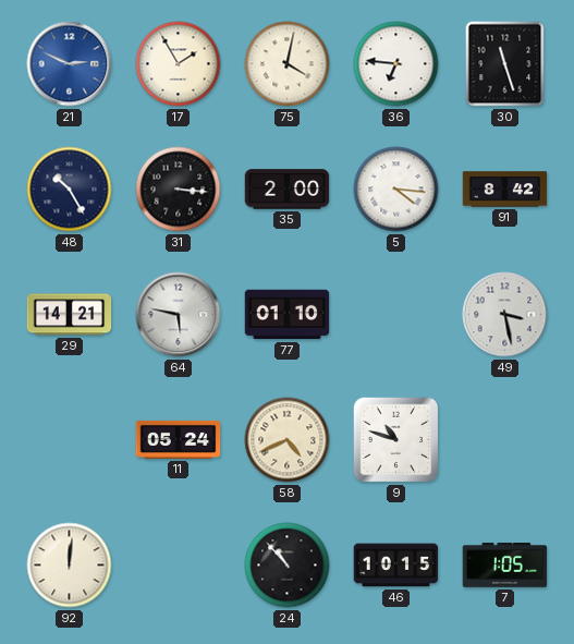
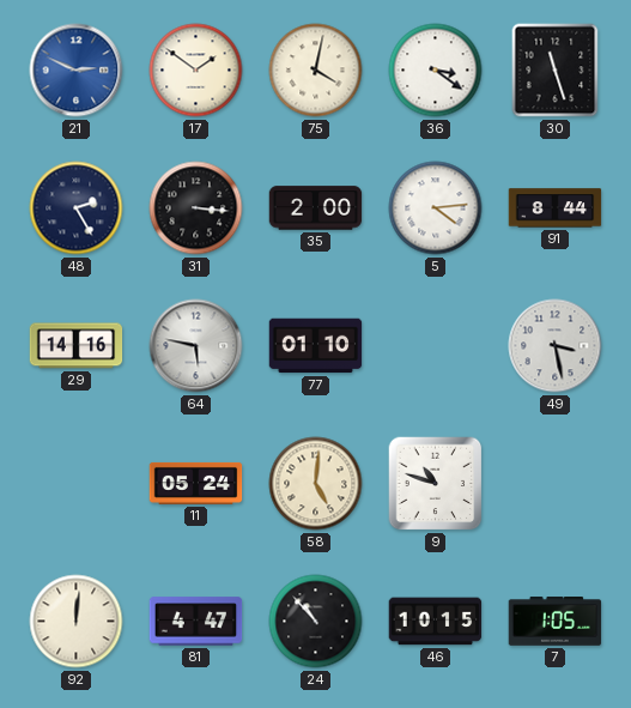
17: 1:55 -> 1:51 (196, 71)
36: 6:46 -> 3:21 (436, 71)
48: 10:25 -> 2:25 (77, 208)
5: 4:16 -> 4:14 (436, 208)
91: 8:42 -> 8:44 (556, 208)
29: 14:21 -> 14:16 (77, 346)
58: 4:41 -> 5:01 (316, 484)
81: none -> 4:47 (196, 622)
